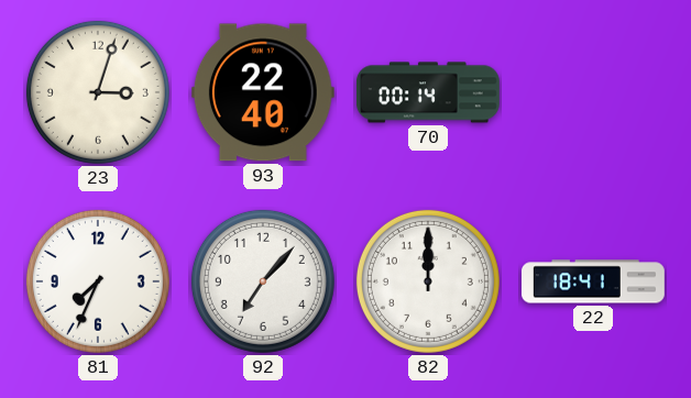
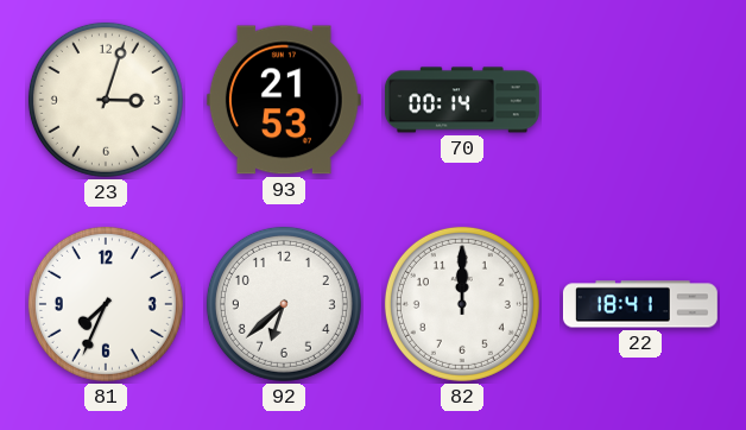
93: 22:40 -> 21:53 (284, 100)
92: 7:07 -> 6:38 (284, 304)
